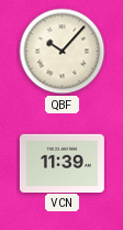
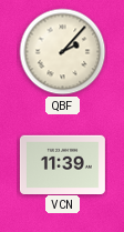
QBF: 10:07 -> 2:07 (63, 52)
